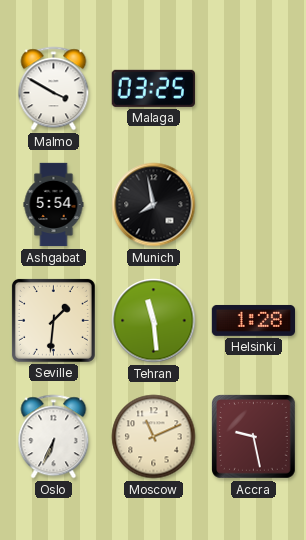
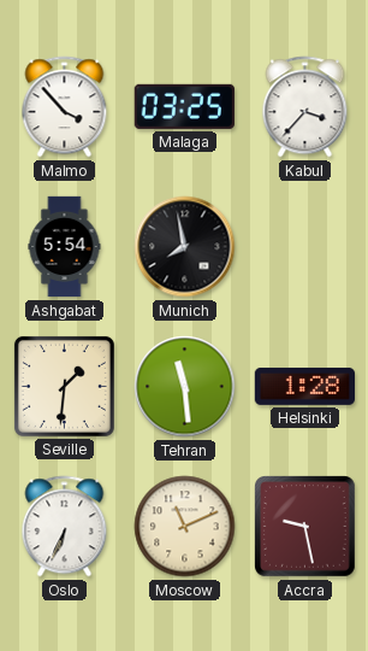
Malmo: 3:50 -> 3:53 (65, 107)
Kabul: none -> 3:37 (305, 107)
